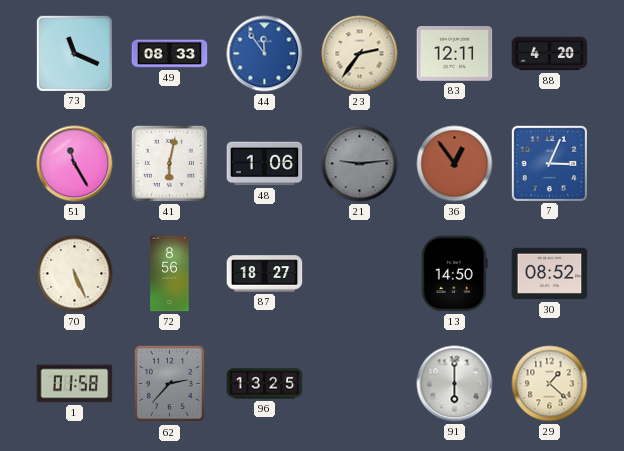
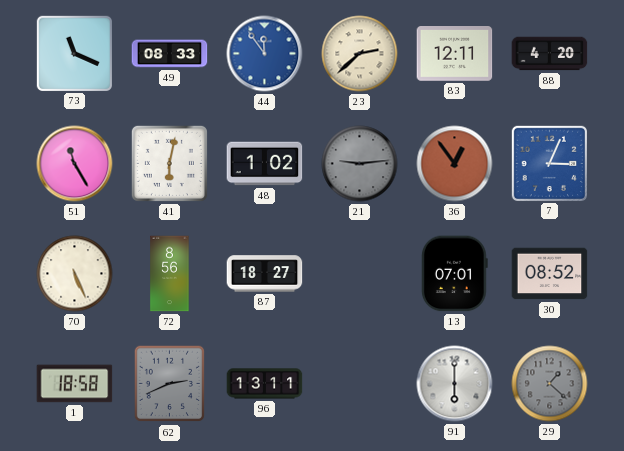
23: 2:36 -> 2:38 (360, 54)
48: 1:06 -> 1:02 (265, 164)
13: 14:50 -> 07:01 (454, 274)
1: 01:58 -> 18:58 (75, 384)
62: 2:37 -> 2:41 (170, 384)
96: 13:25 -> 13:11 (265, 384)
29 dial: cream -> grey (550, 384)
